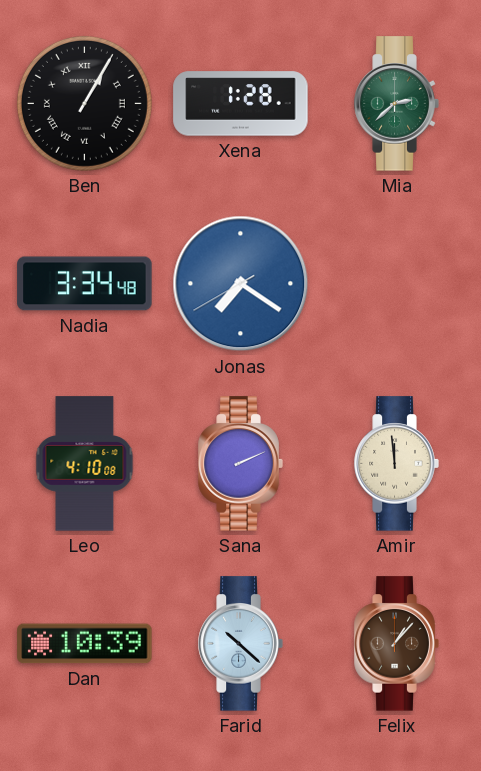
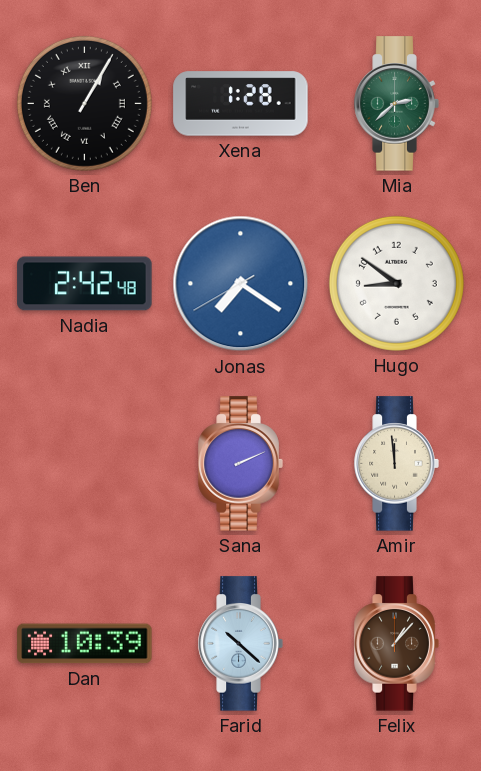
Nadia: 3:34 -> 2:42 (85, 284)
Hugo: none -> 8:51 (396, 283)
Leo: 4:10 -> none (85, 464)
